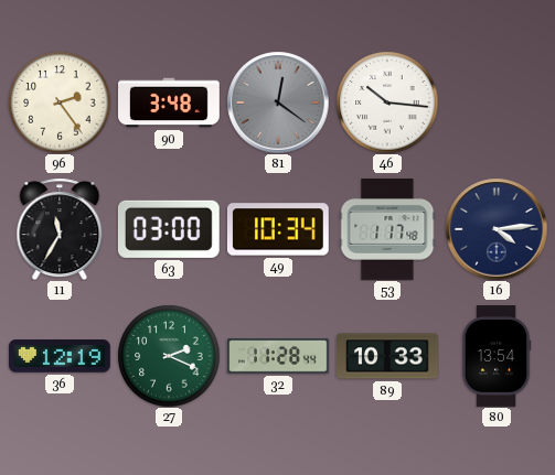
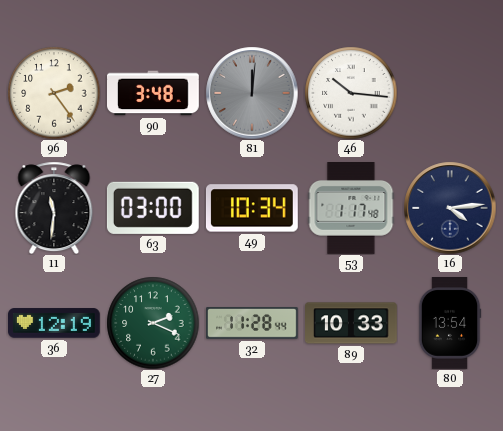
81: 12:21 -> 12:01 (252, 93)
11: 11:35 -> 11:31 (54, 208)
